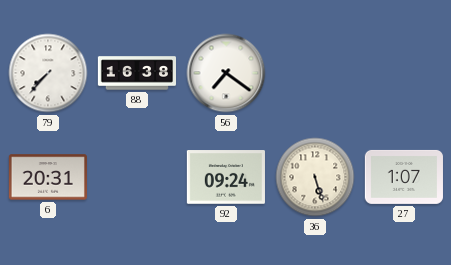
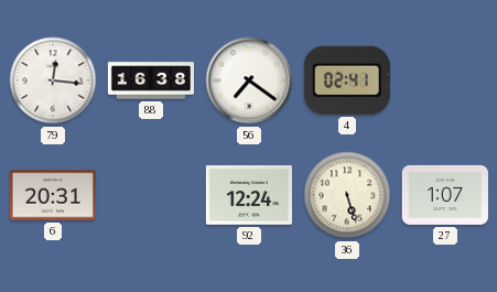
79: 7:37 -> 12:16 (53, 80)
4: none -> 02:41 (347, 80)
92: 09:24 -> 12:24 (249, 195)
